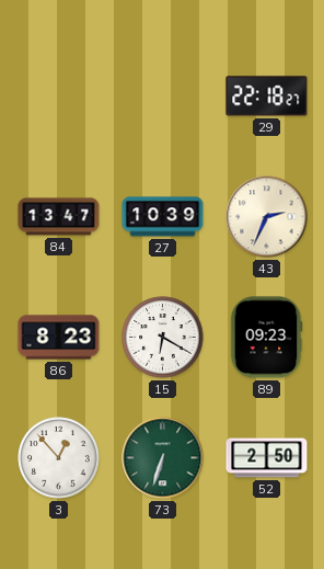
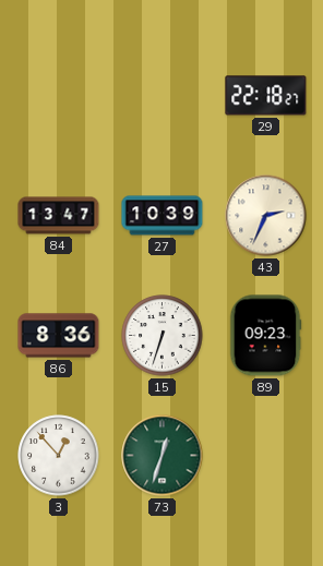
86: 8:23 -> 8:36 (59, 336)
15: 6:20 -> 6:33 (163, 336)
73: 6:33 -> 12:33 (163, 456)
52: 2:50 -> none (267, 458)
